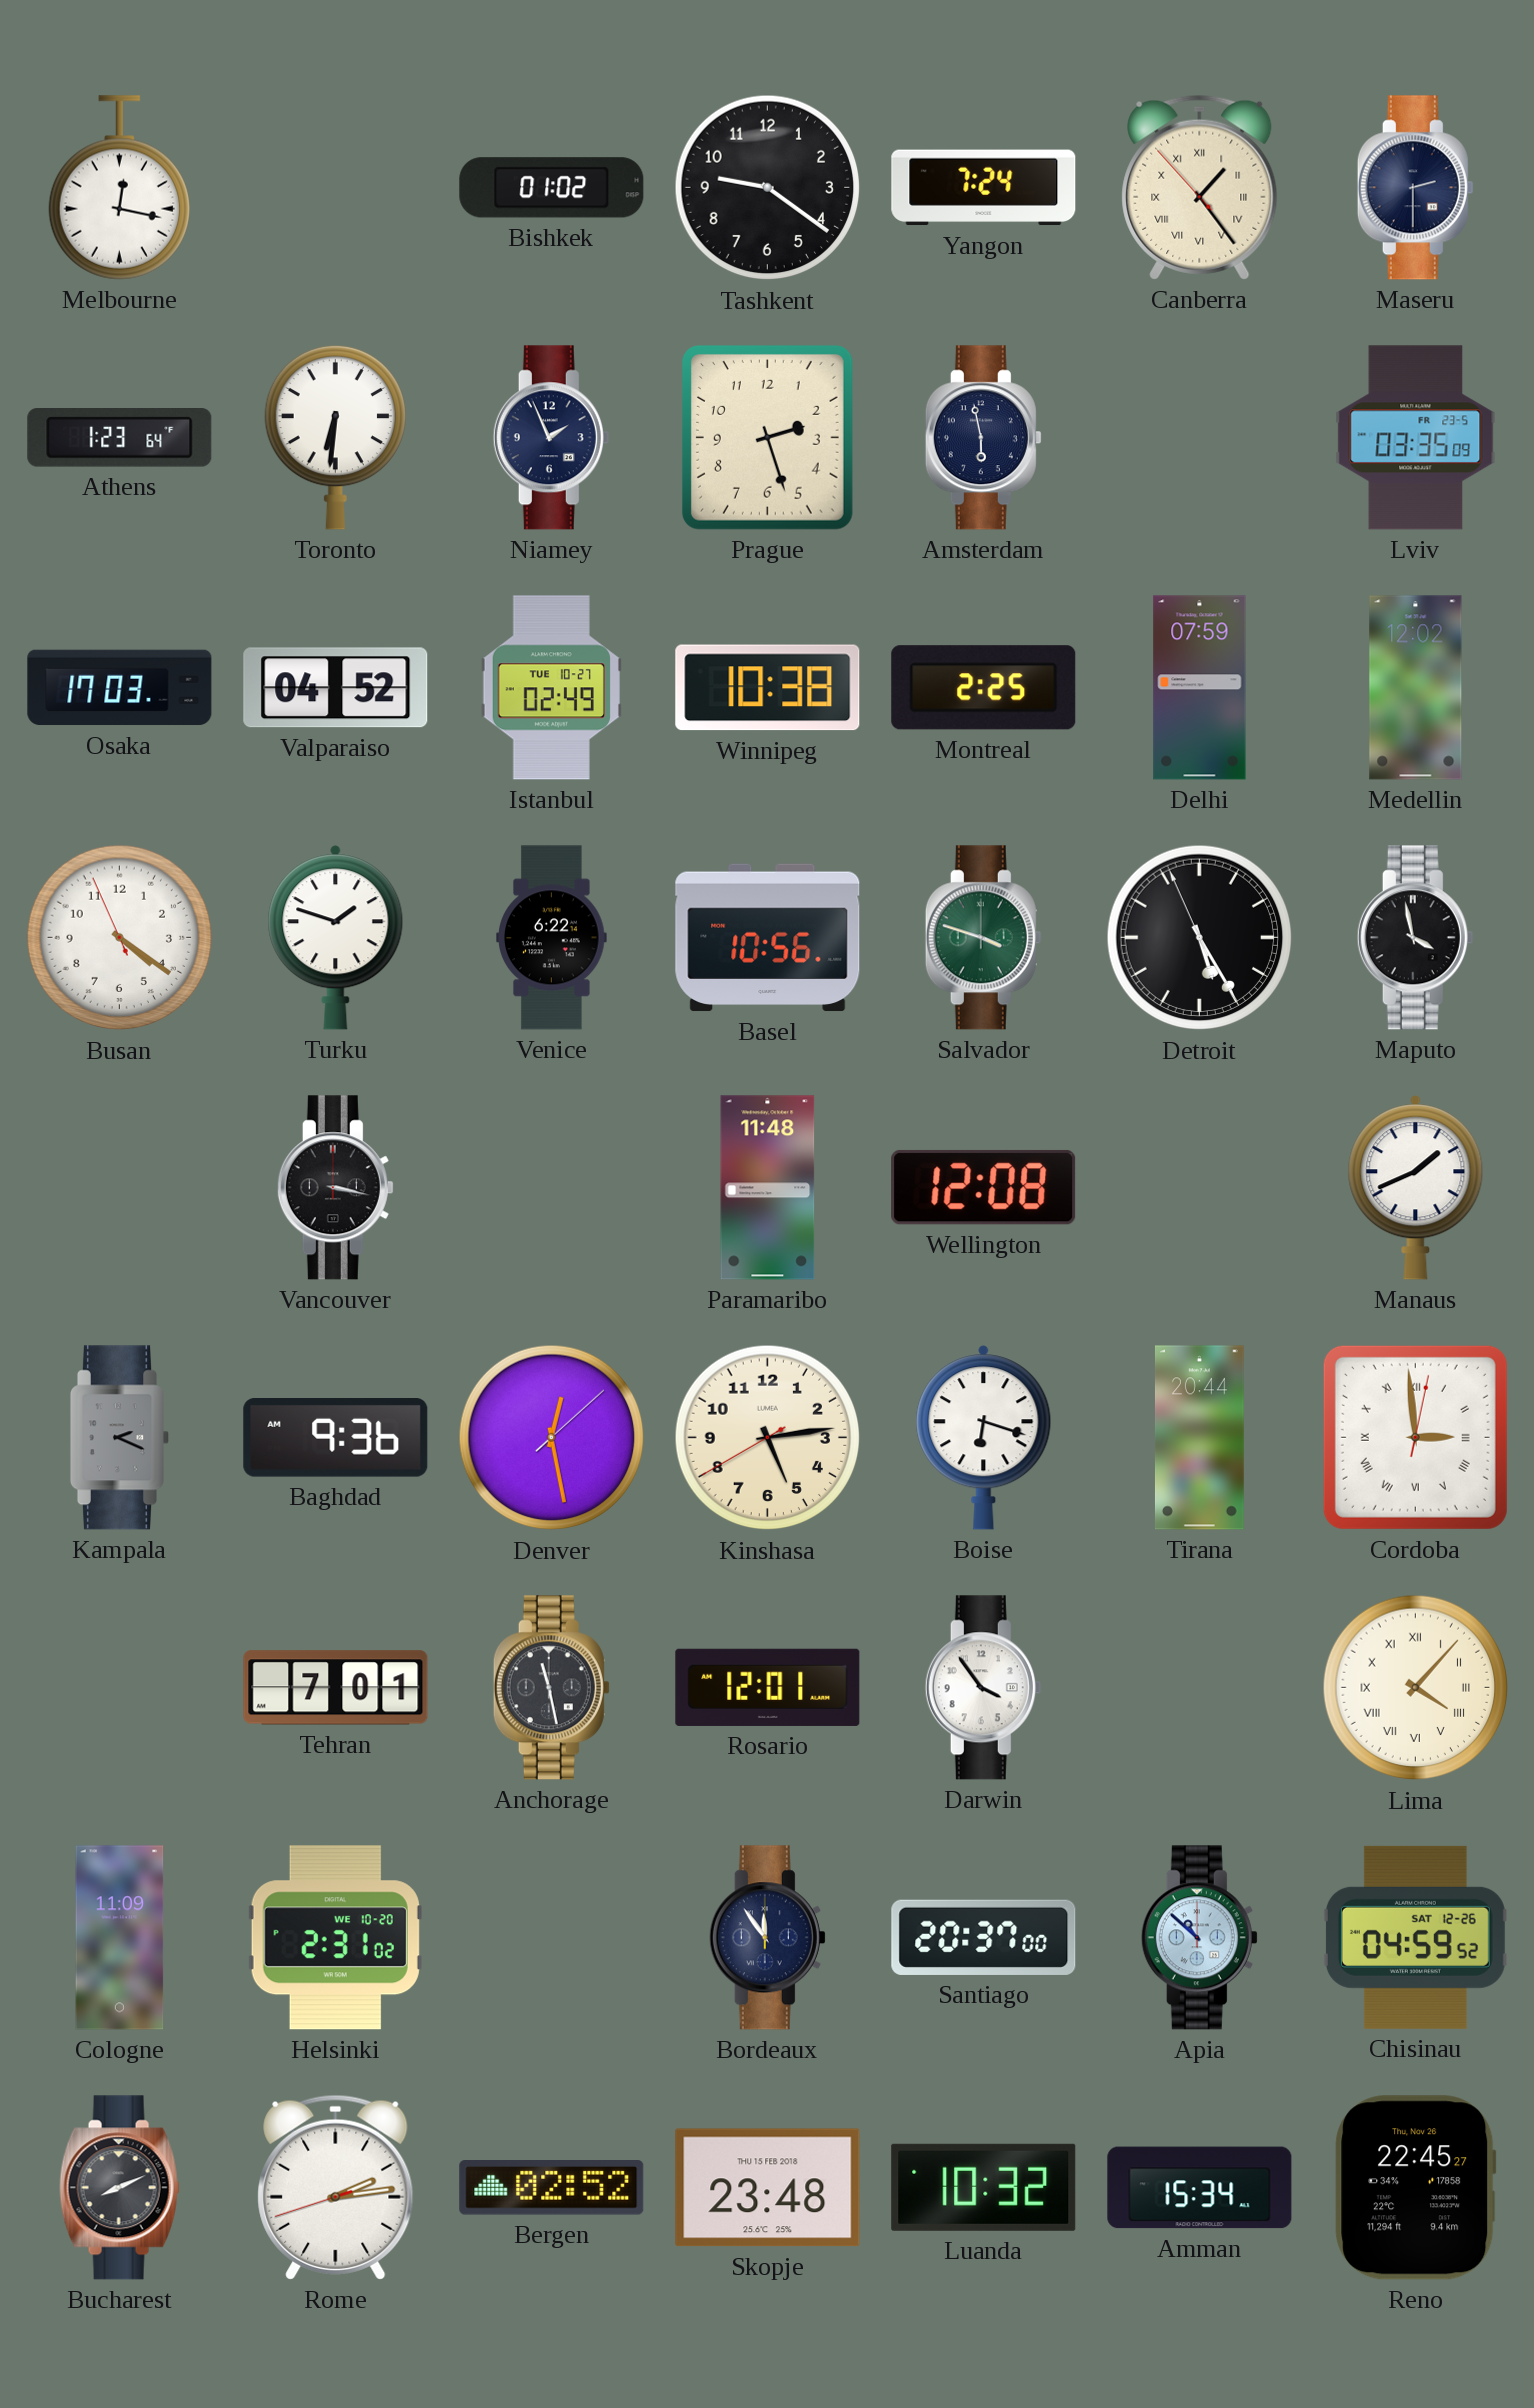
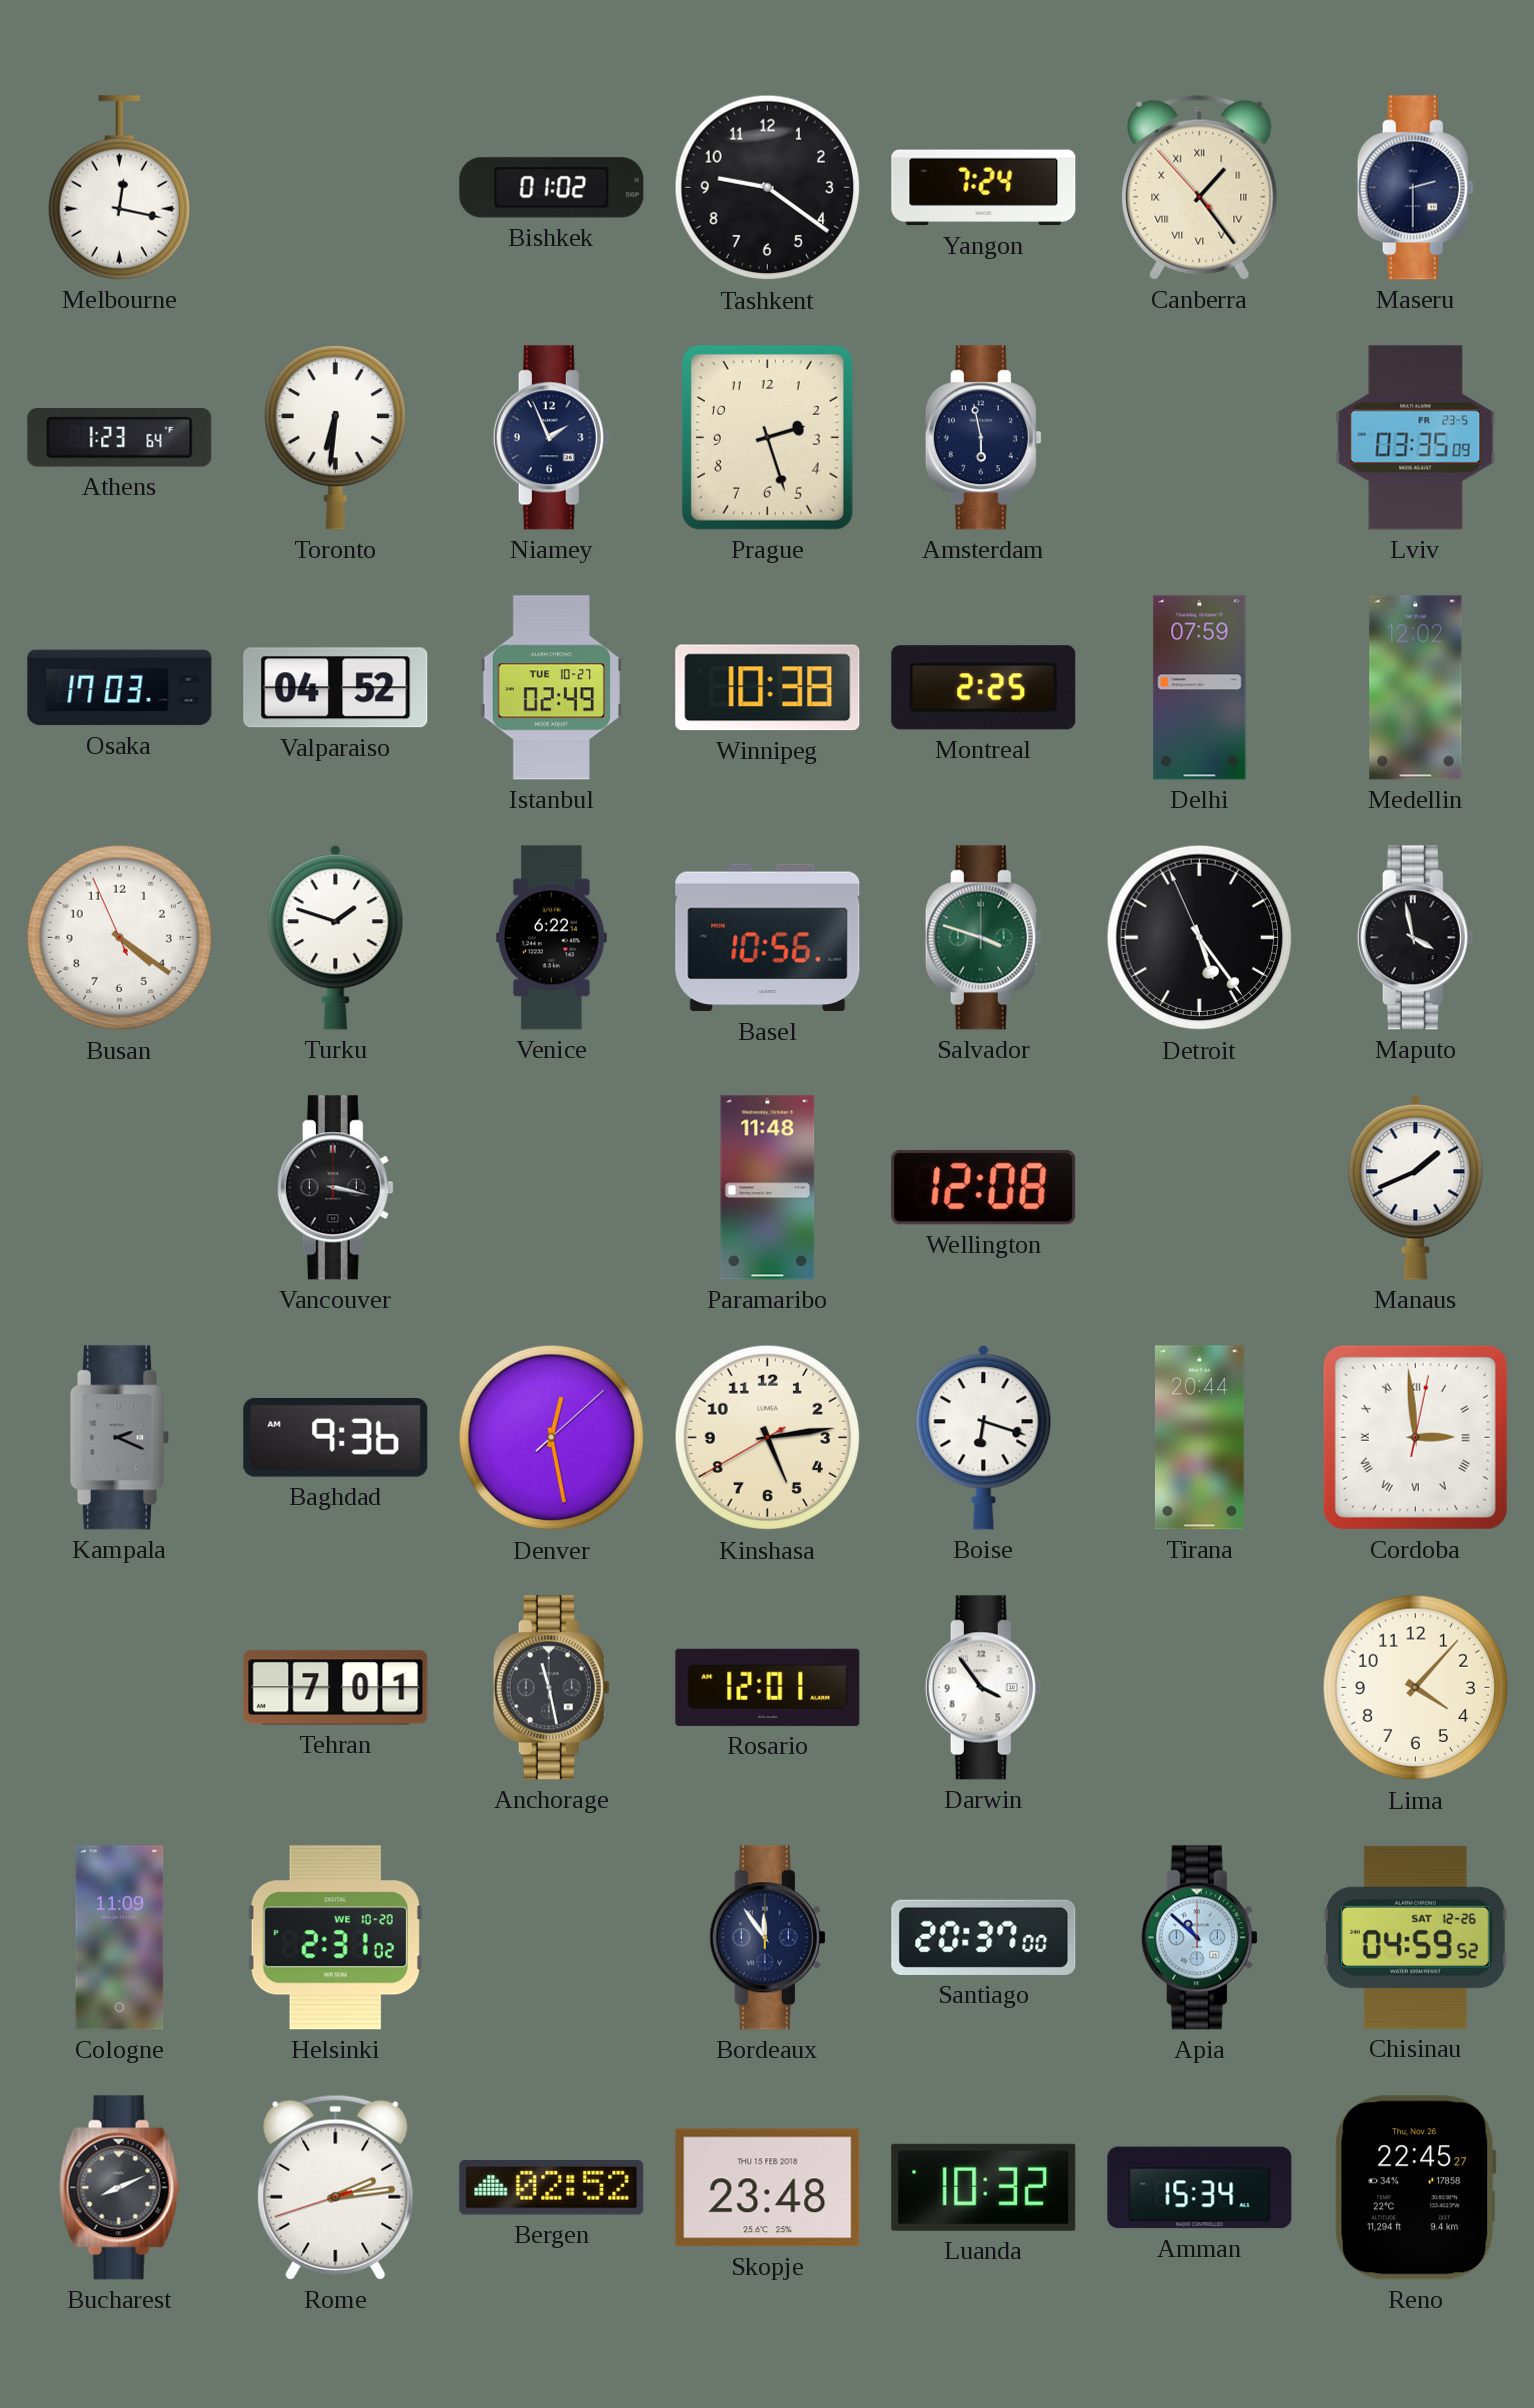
Detroit: 5:24 -> 5:23 (1200, 938)
Lima numerals: Roman -> Arabic (1416, 1688)
